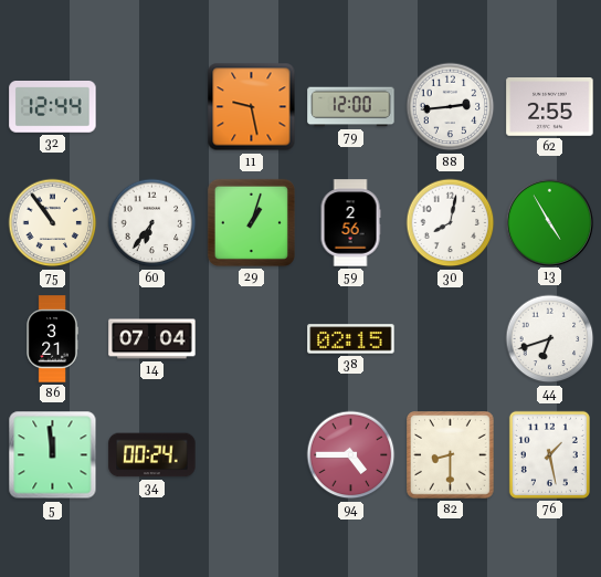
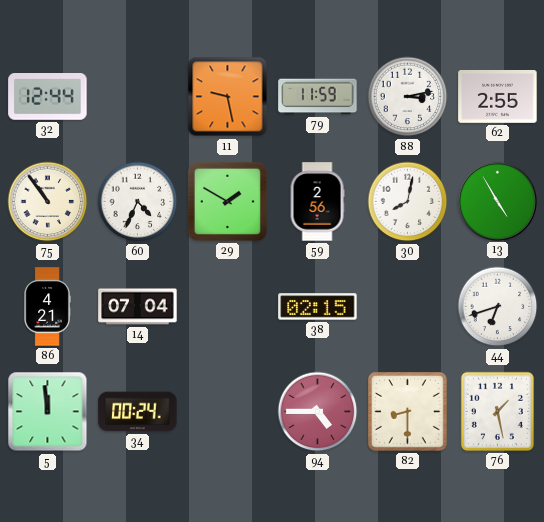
79: 12:00 -> 11:59 (318, 97)
88: 2:44 -> 3:13 (408, 97)
60: 6:36 -> 4:34 (138, 202)
29: 1:03 -> 1:50 (227, 201)
86: 3:21 -> 4:21 (47, 307)
